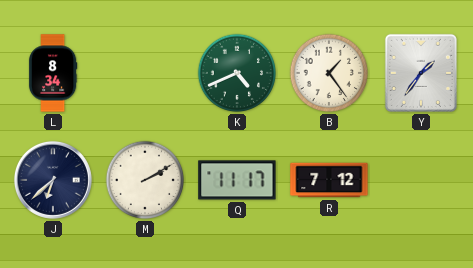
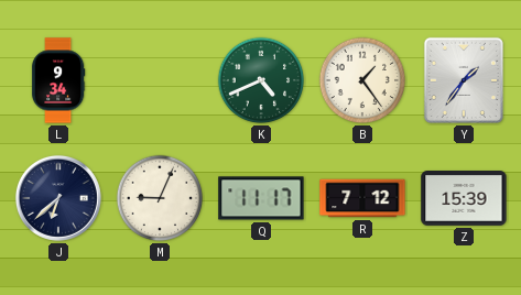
L: 8:34 -> 9:34 (58, 80)
M: 2:10 -> 9:04 (160, 198)
Z: none -> 15:39 (464, 199)
